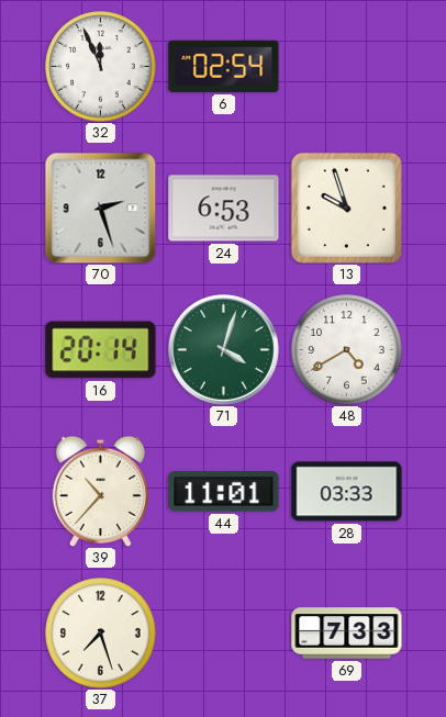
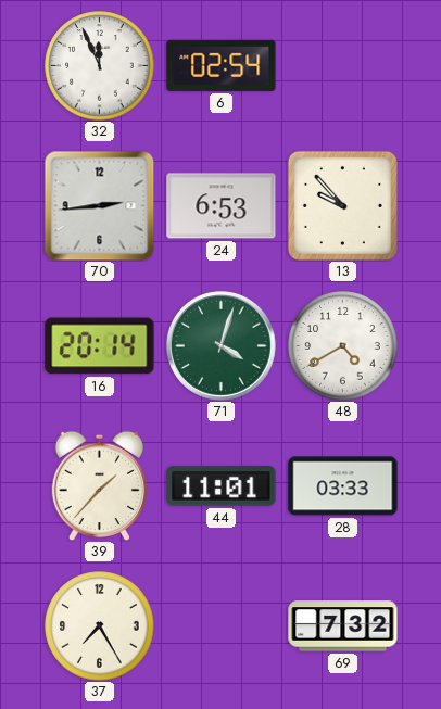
70: 2:27 -> 2:44 (99, 205)
13: 9:57 -> 9:53 (342, 205)
39: 10:37 -> 1:37 (99, 485)
37: 7:27 -> 7:25 (100, 626)
69: 7:33 -> 7:32 (343, 626)
